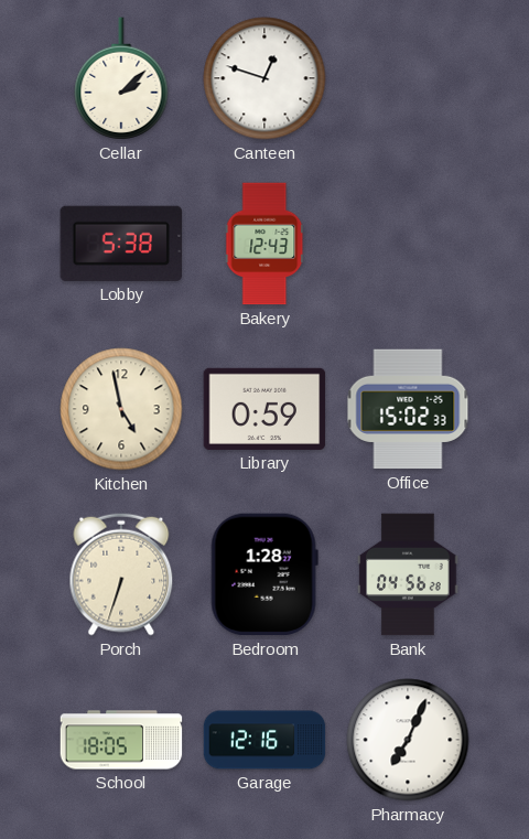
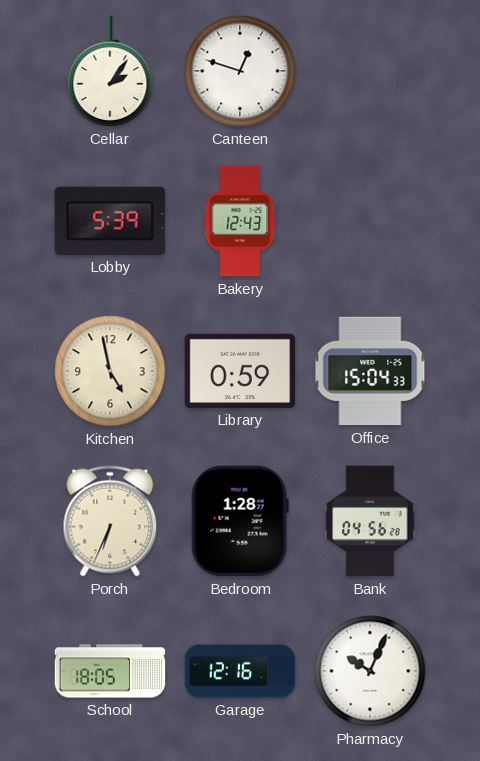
Cellar: 2:08 -> 2:06 (110, 71)
Lobby: 5:38 -> 5:39 (110, 221)
Office: 15:02 -> 15:04 (370, 371)
Porch: 6:33 -> 6:34 (110, 521)
Pharmacy: 7:04 -> 10:04 (370, 671)
